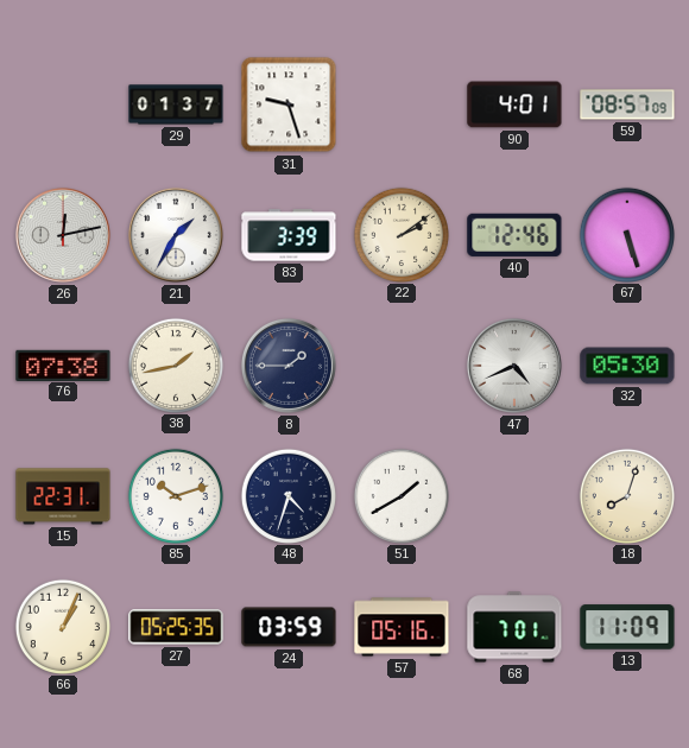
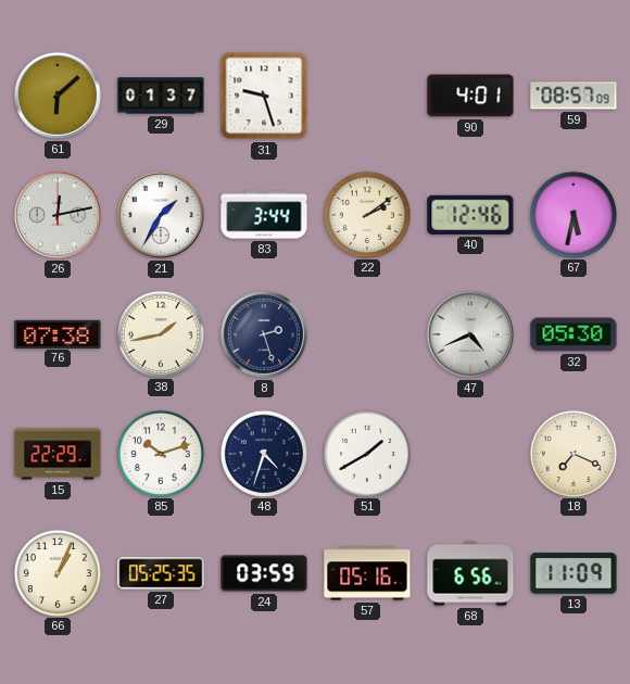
61: none -> 6:08 (58, 96)
83: 3:39 -> 3:44 (264, 215)
67: 5:27 -> 5:32 (572, 214)
8: 1:45 -> 2:27 (264, 334)
15: 22:31 -> 22:29 (58, 454)
18: 8:03 -> 7:19 (572, 453)
68: 7:01 -> 6:56 (470, 573)
